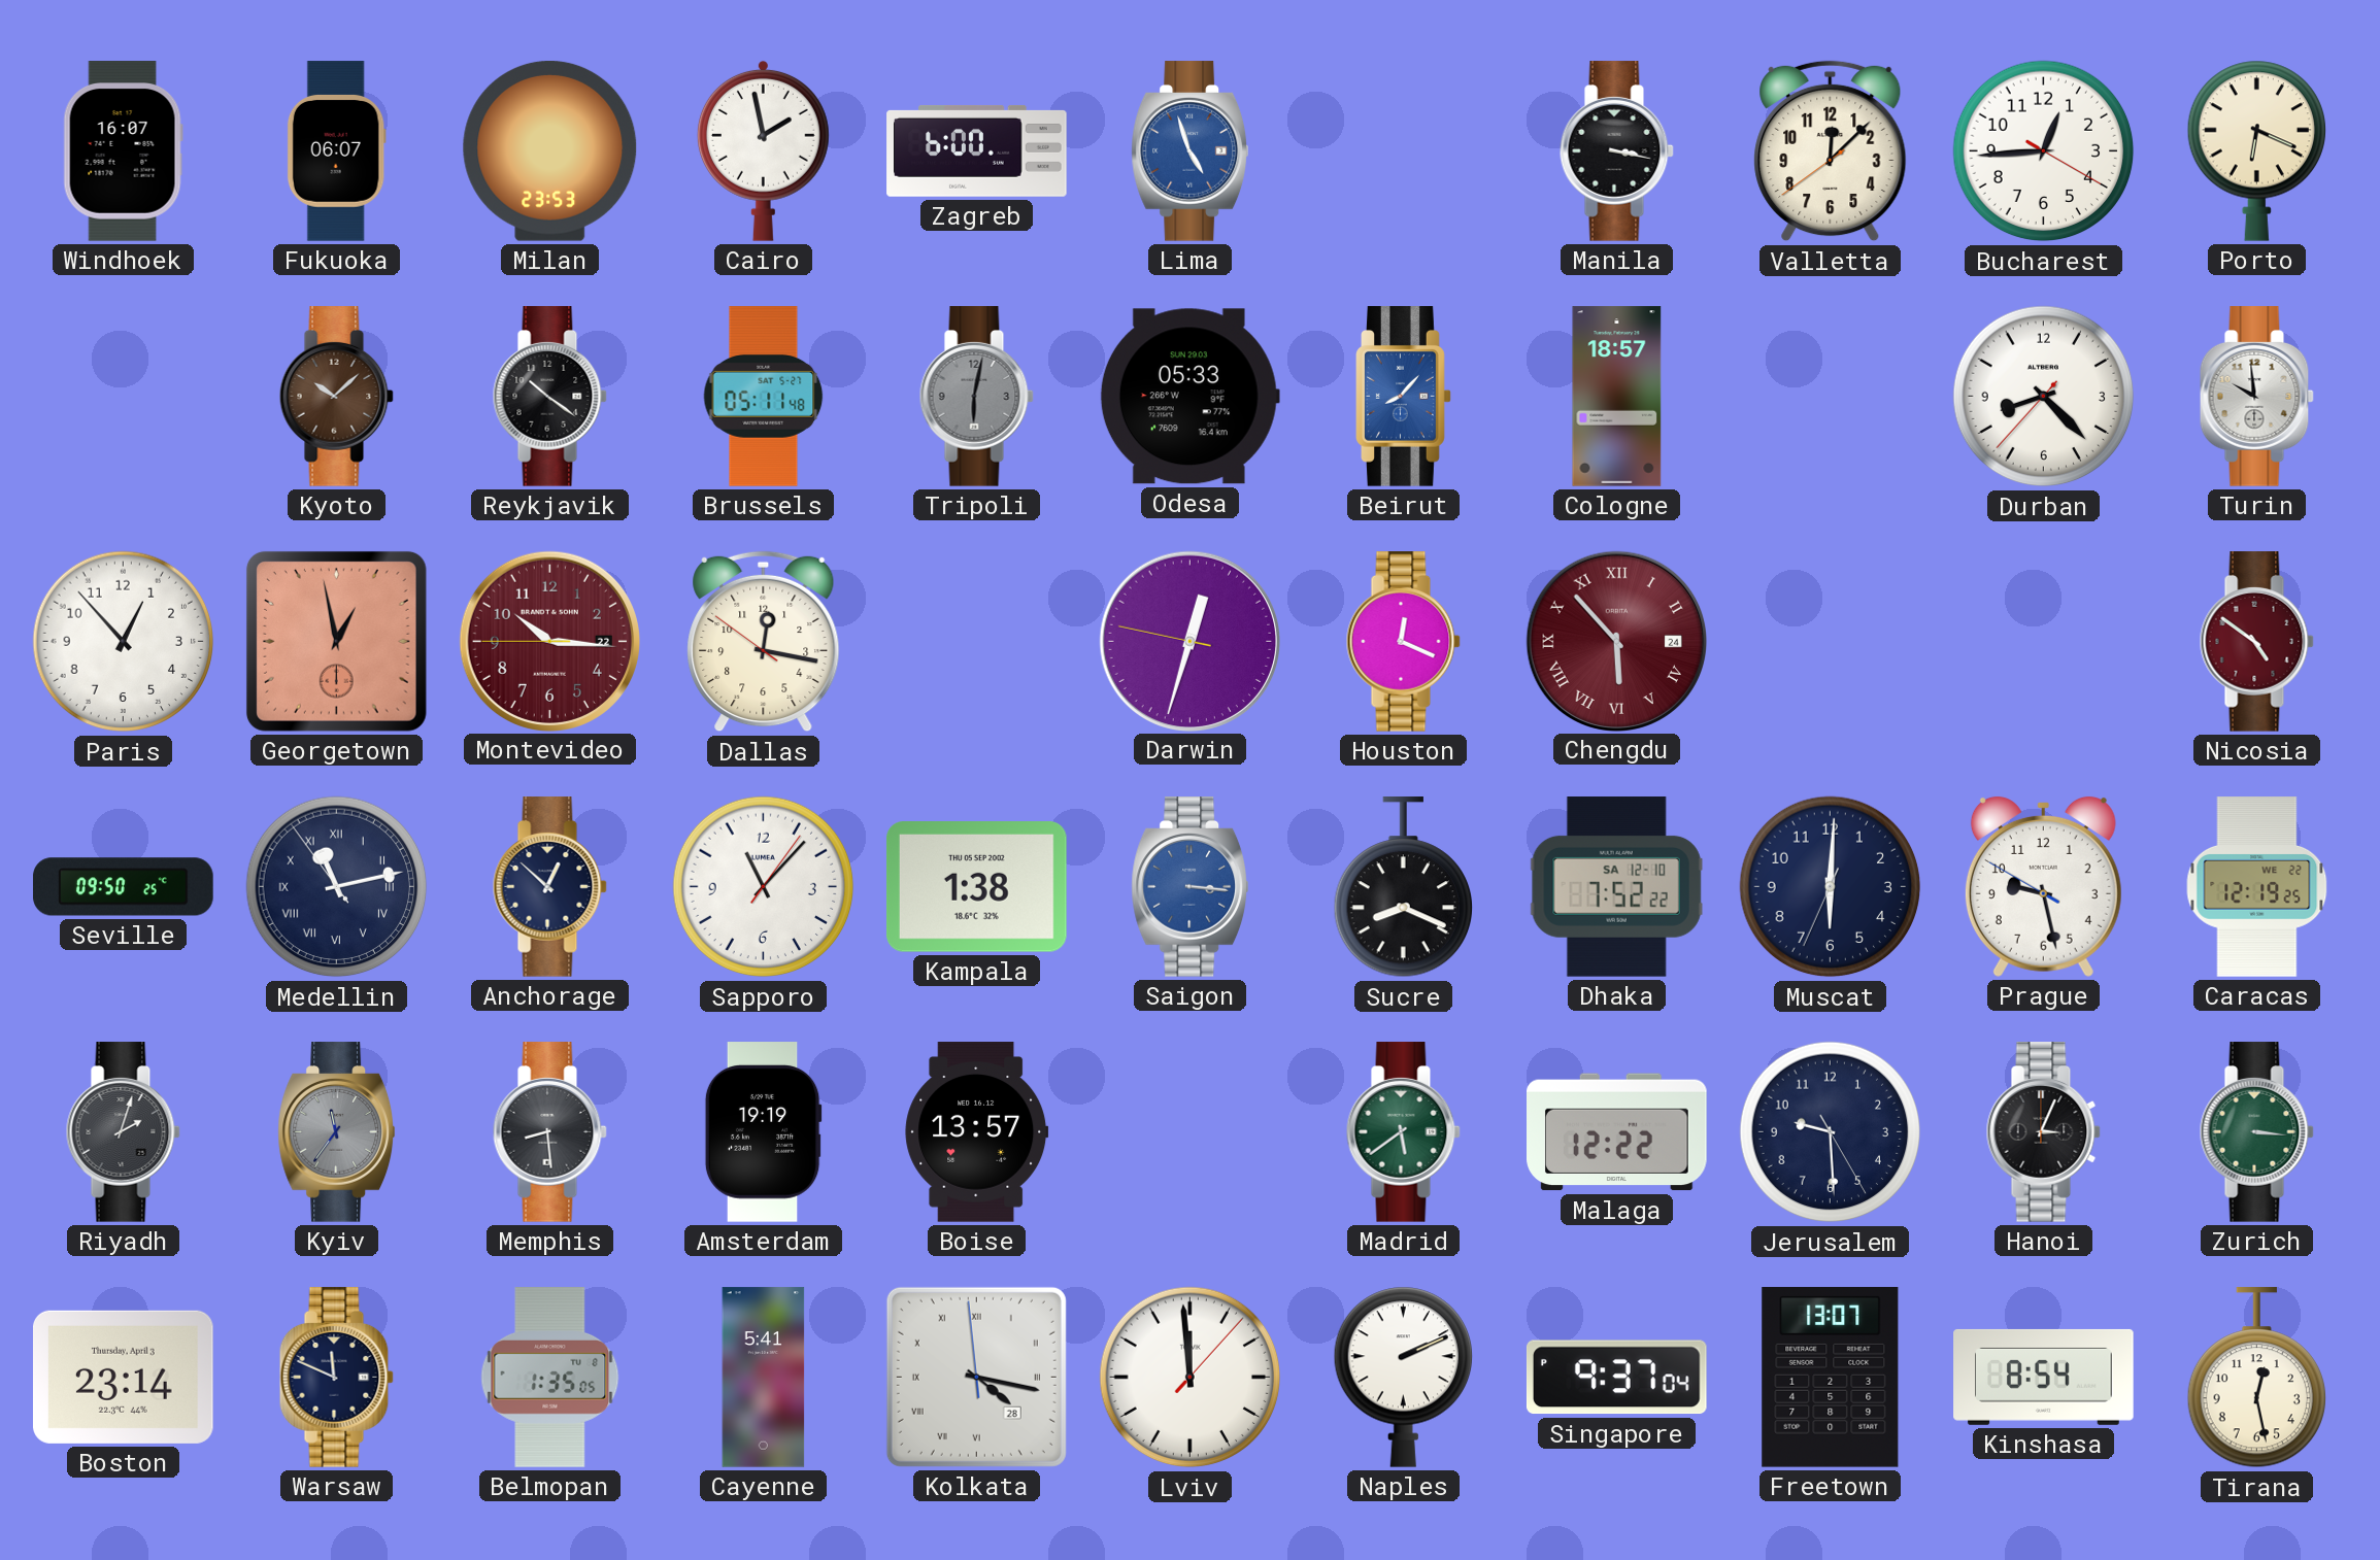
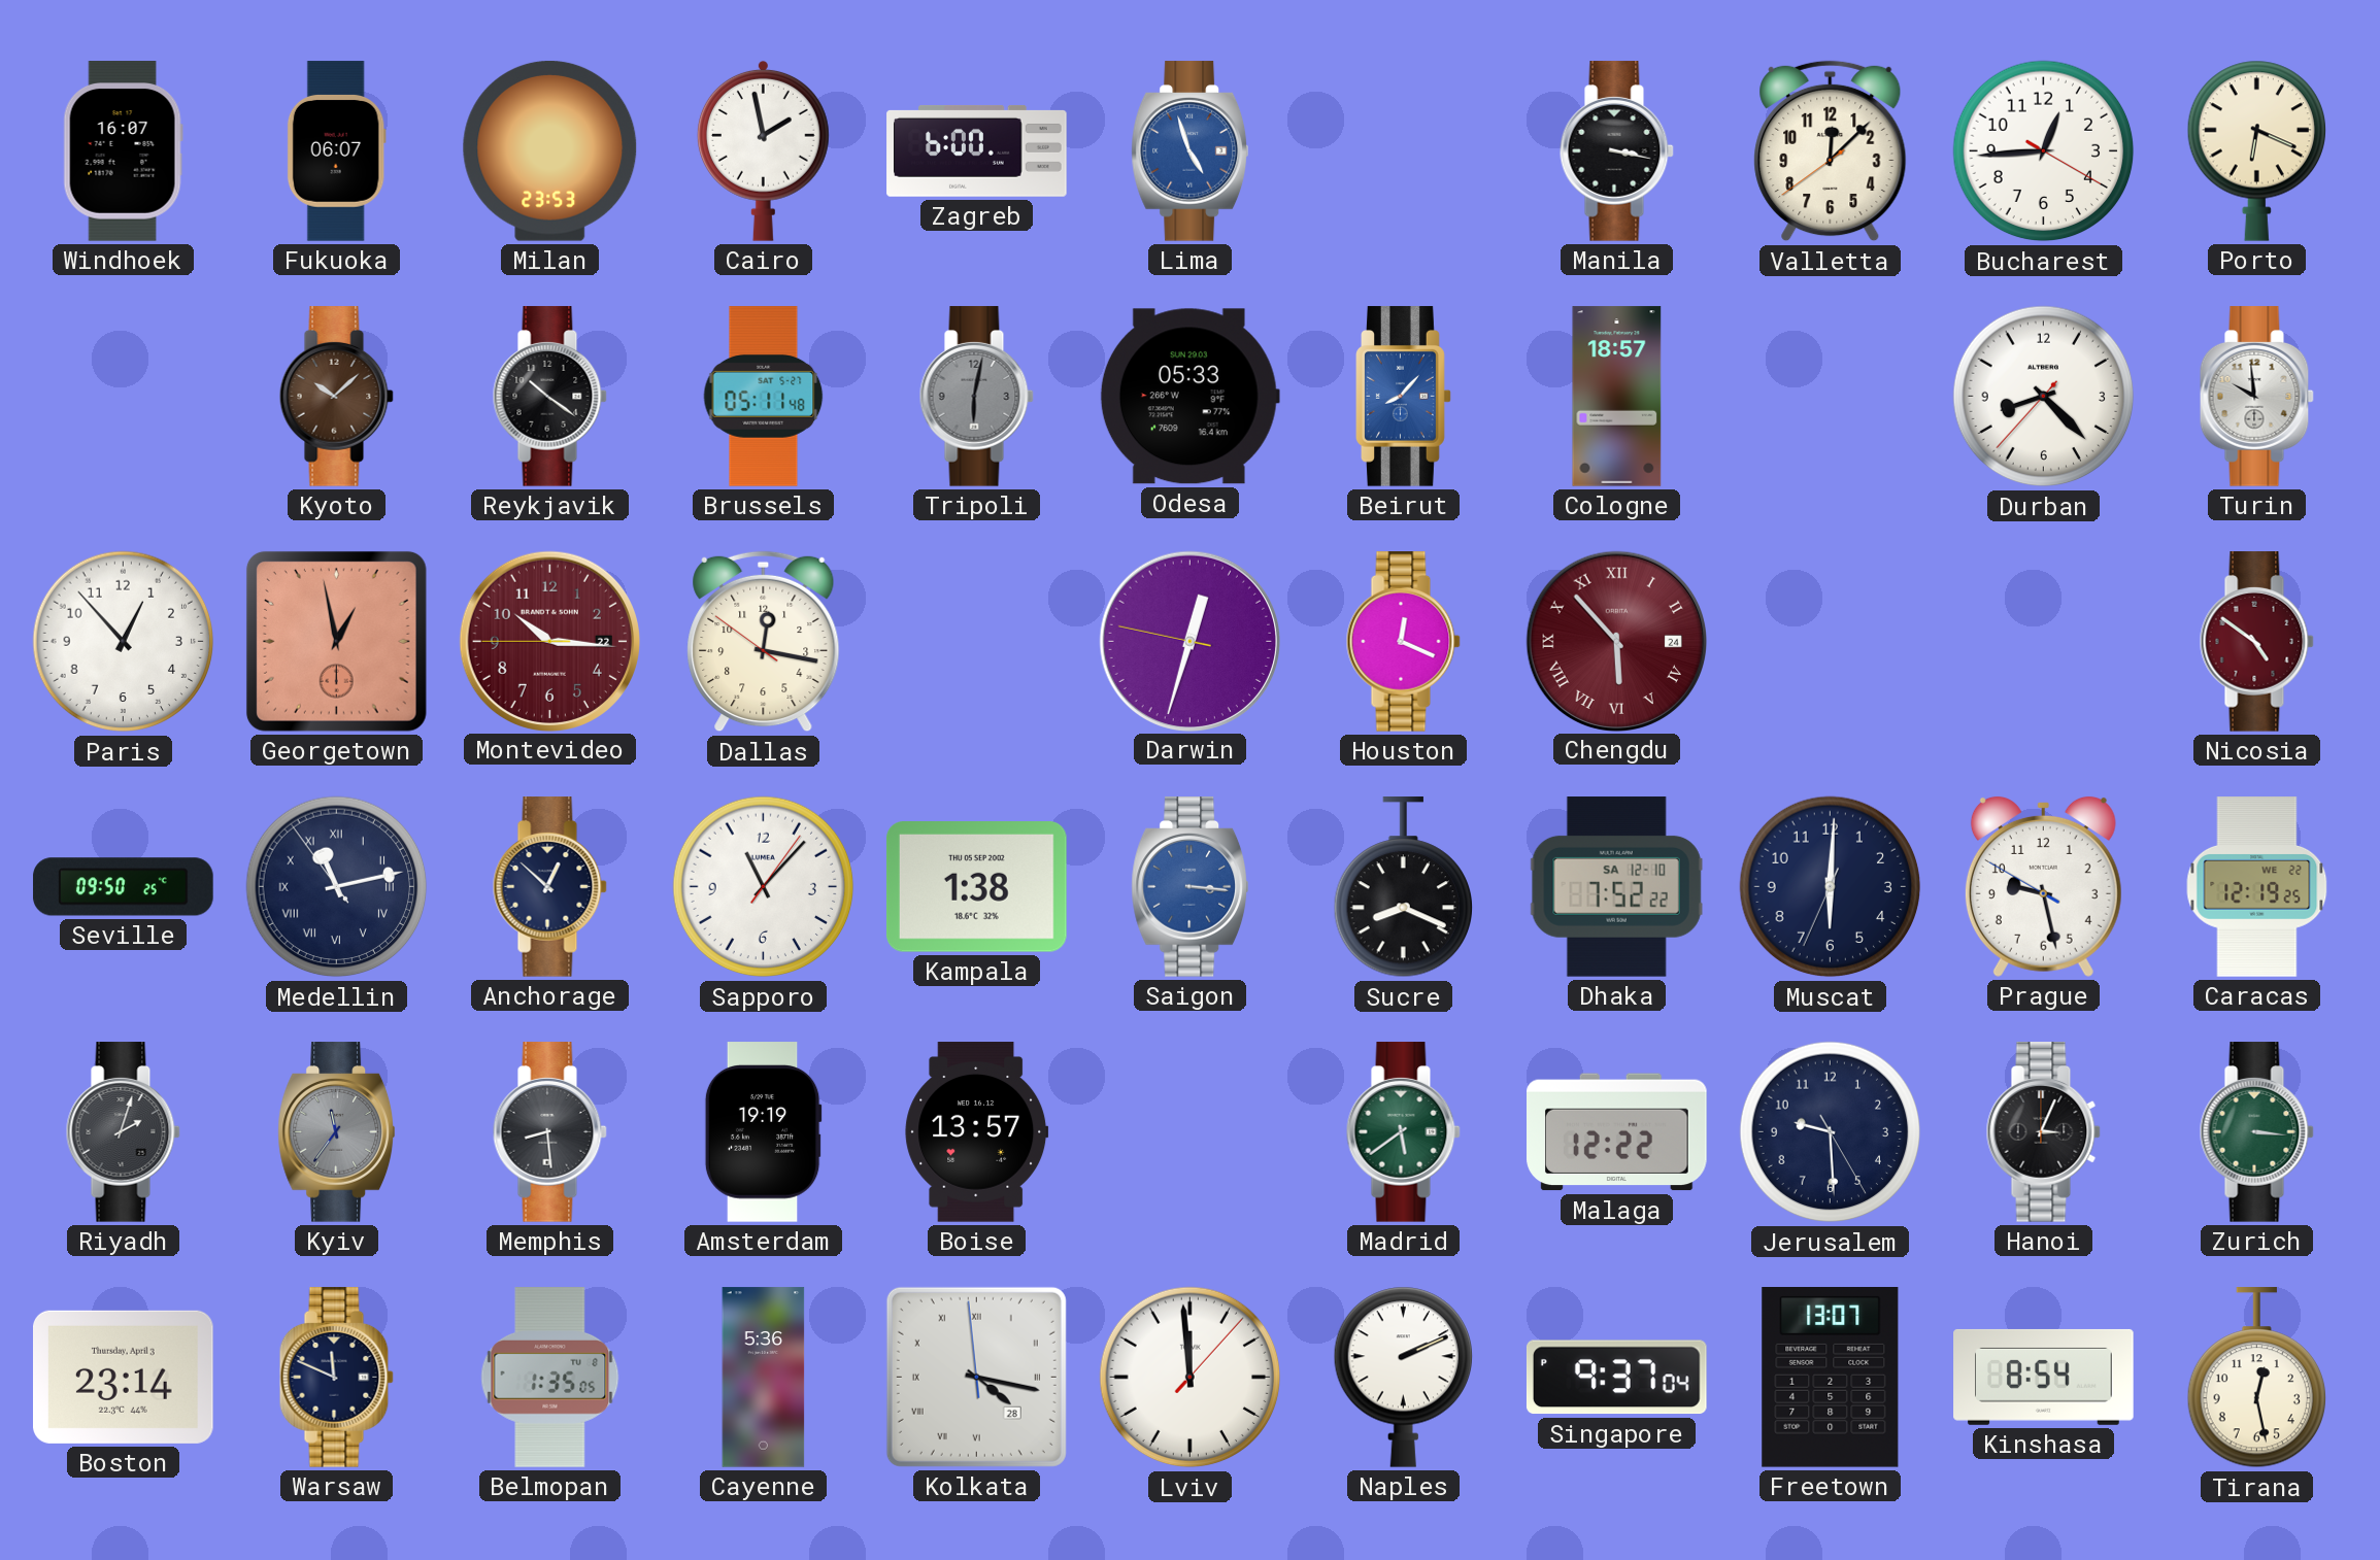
Cayenne: 5:41 -> 5:36 (764, 1378)
